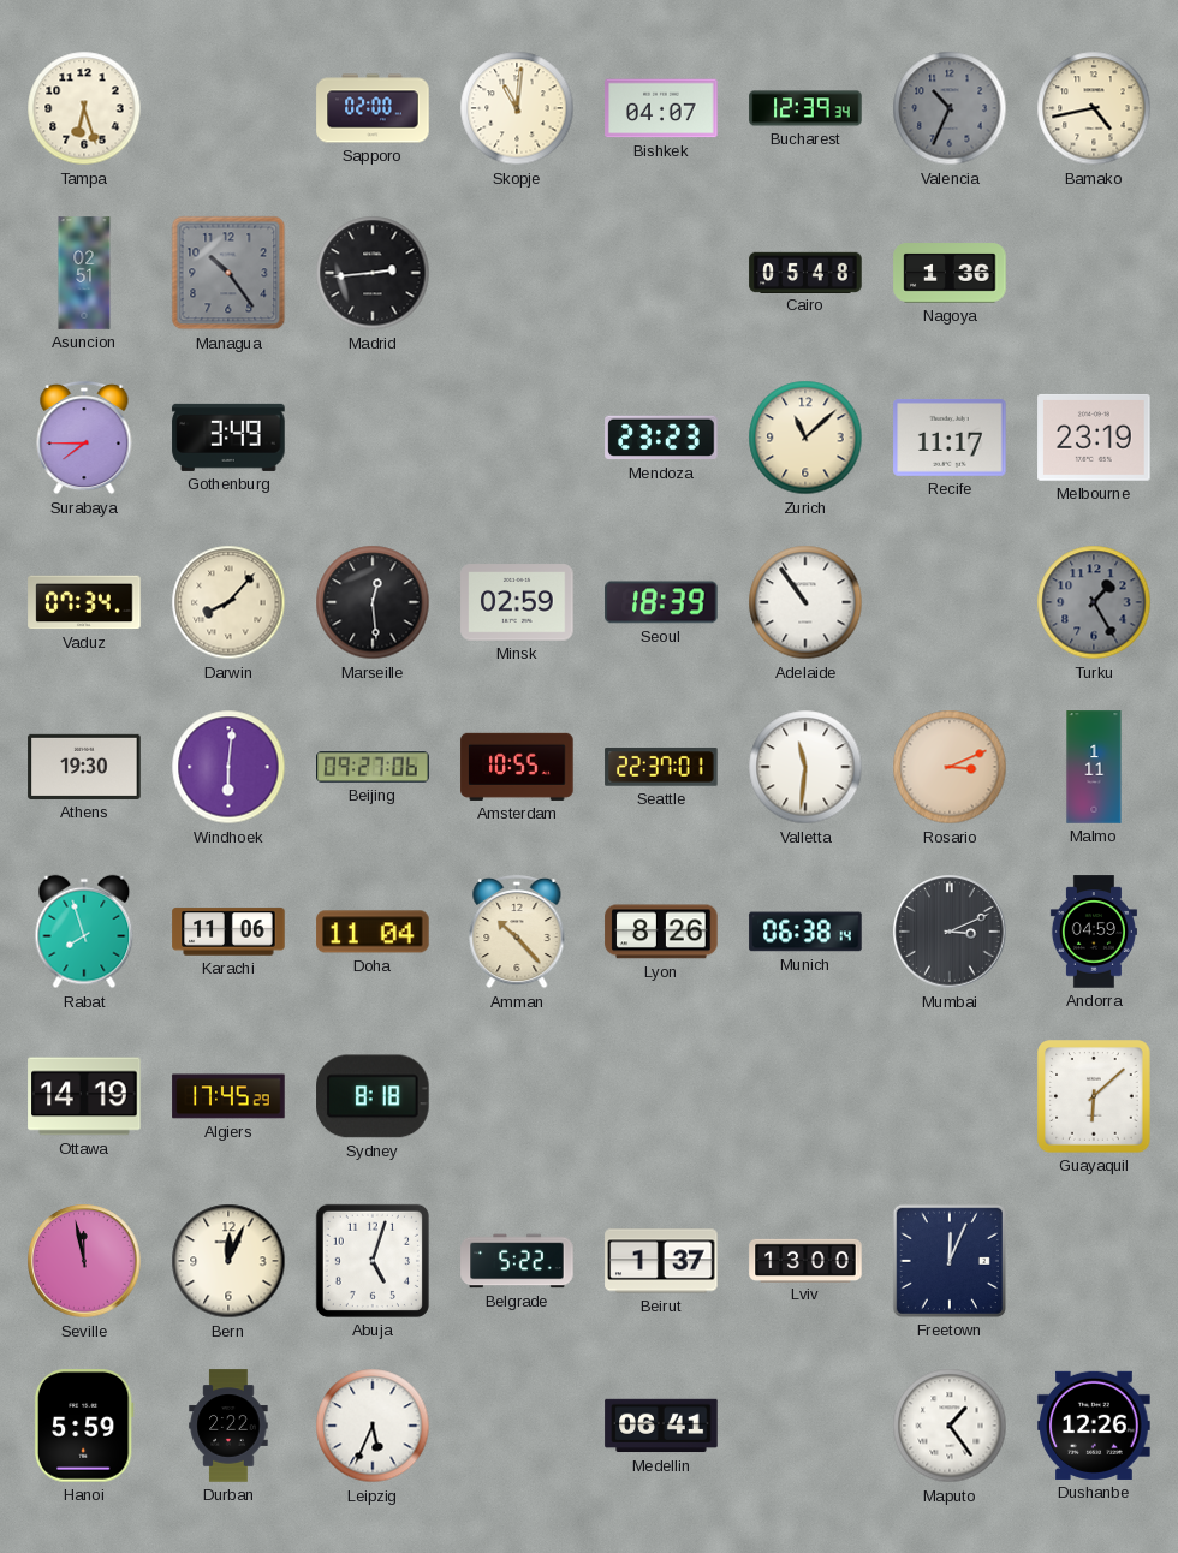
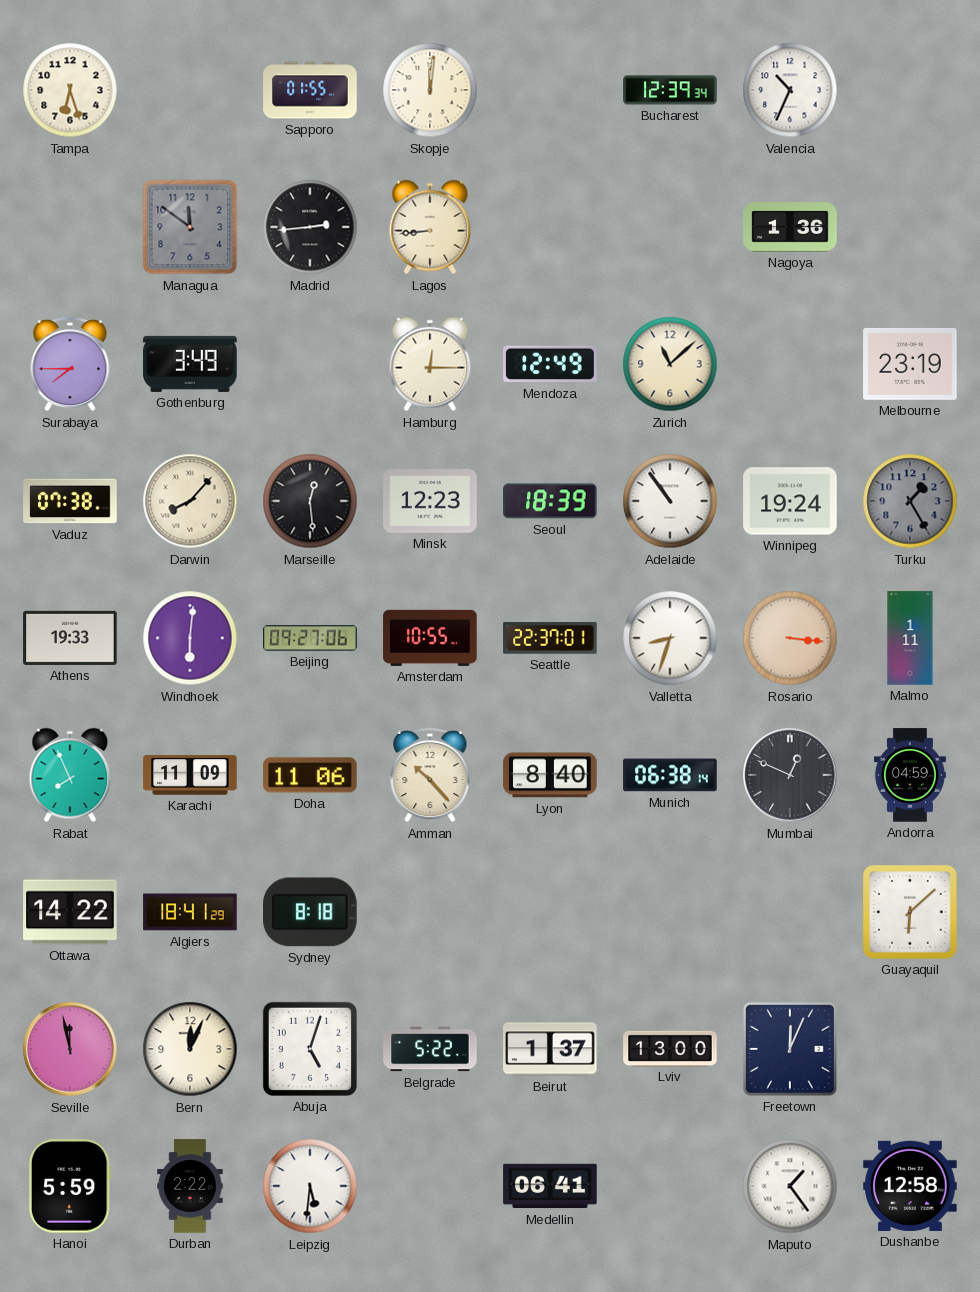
Sapporo: 02:00 -> 01:55 (310, 90)
Skopje: 11:01 -> 12:01 (430, 90)
Bishkek: 04:07 -> none (661, 108)
Valencia dial: grey -> white (790, 90)
Bamako: 4:43 -> none (1094, 108)
Asuncion: 02:51 -> none (84, 273)
Managua: 10:24 -> 11:51 (190, 227)
Lagos: none -> 8:44 (430, 227)
Cairo: 05:48 -> none (805, 272)
Hamburg: none -> 12:15 (430, 364)
Mendoza: 23:23 -> 12:49 (550, 364)
Recife: 11:17 -> none (950, 438)
Vaduz: 07:34 -> 07:38 (70, 501)
Minsk: 02:59 -> 12:23 (430, 501)
Winnipeg: none -> 19:24 (790, 501)
Athens: 19:30 -> 19:33 (70, 638)
Valletta: 11:31 -> 8:33 (670, 638)
Rosario: 3:11 -> 3:16 (790, 638)
Rabat: 7:57 -> 7:56 (70, 775)
Karachi: 11:06 -> 11:09 (190, 775)
Doha: 11:04 -> 11:06 (310, 775)
Lyon: 8:26 -> 8:40 (550, 775)
Mumbai: 3:11 -> 12:49 (790, 775)
Ottawa: 14:19 -> 14:22 (70, 912)
Algiers: 17:45 -> 18:41 (190, 912)
Leipzig: 5:34 -> 5:31 (310, 1186)
Dushanbe: 12:26 -> 12:58 (910, 1186)
